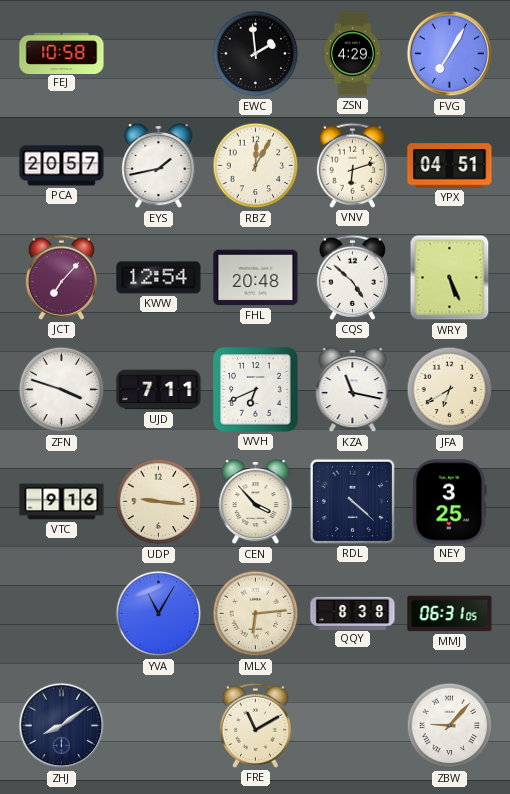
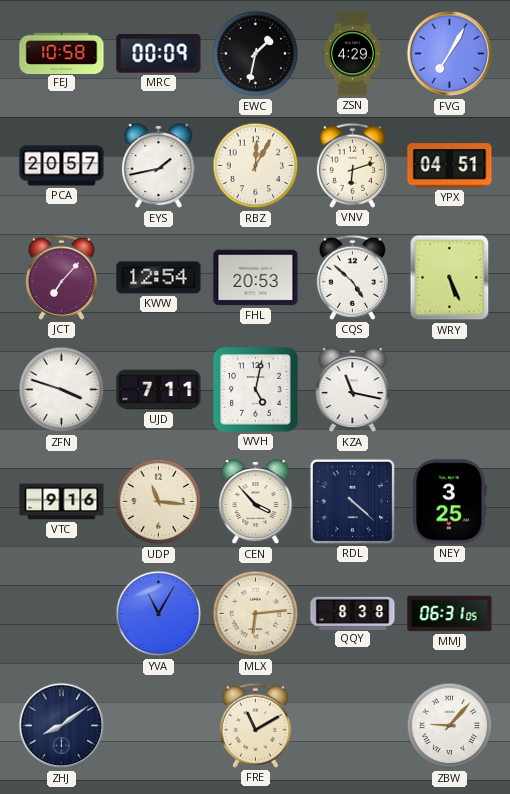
MRC: none -> 00:09 (159, 54)
EWC: 1:59 -> 1:32 (256, 54)
FHL: 20:48 -> 20:53 (256, 278)
WVH: 6:41 -> 5:02 (256, 390)
JFA: 6:40 -> none (450, 390)
UDP: 9:16 -> 11:16 (159, 502)
